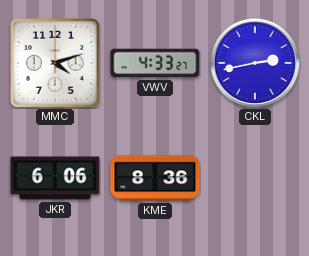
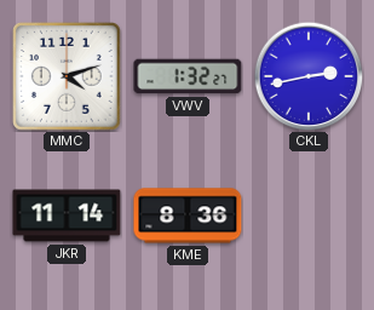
VWV: 4:33 -> 1:32 (188, 76)
JKR: 6:06 -> 11:14 (67, 216)
